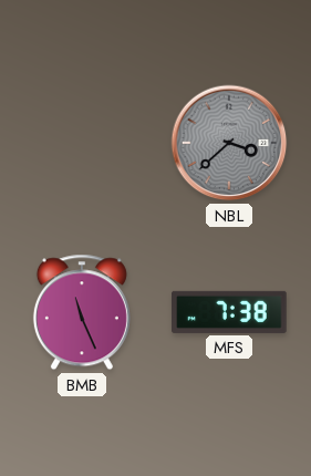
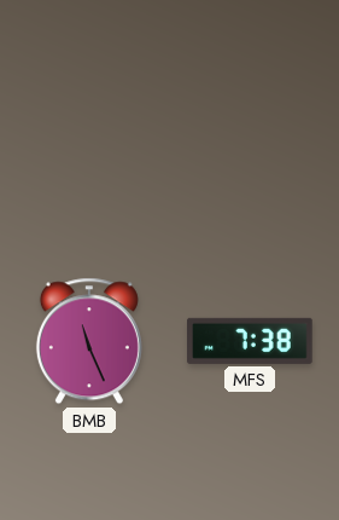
NBL: 3:38 -> none (229, 143)
